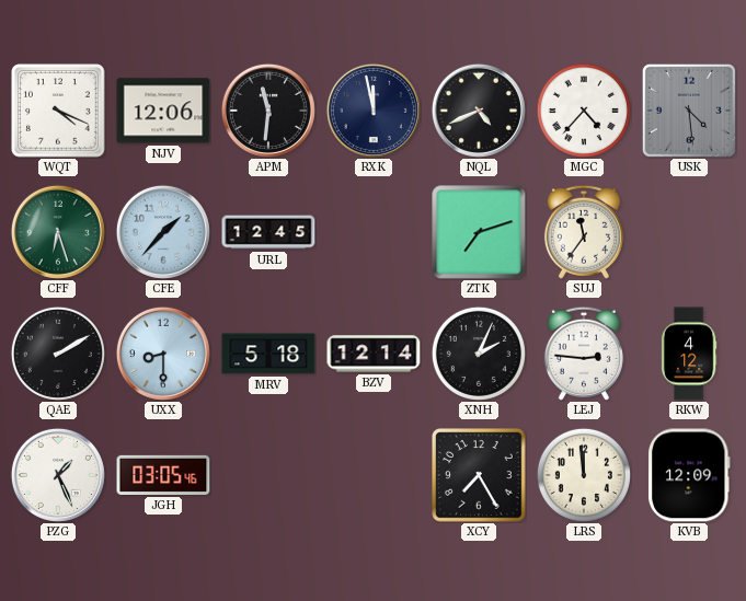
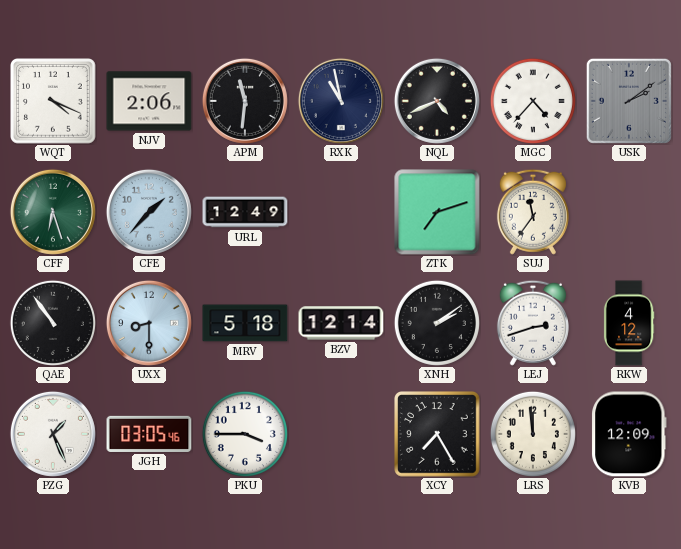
NJV: 12:06 -> 2:06 (149, 101)
RXK: 11:58 -> 10:58 (341, 101)
USK: 4:29 -> 2:09 (629, 101)
URL: 12:45 -> 12:49 (245, 212)
QAE: 2:10 -> 10:54 (53, 323)
XNH: 2:04 -> 2:09 (437, 323)
LEJ: 2:46 -> 2:42 (533, 323)
PKU: none -> 3:45 (245, 434)
